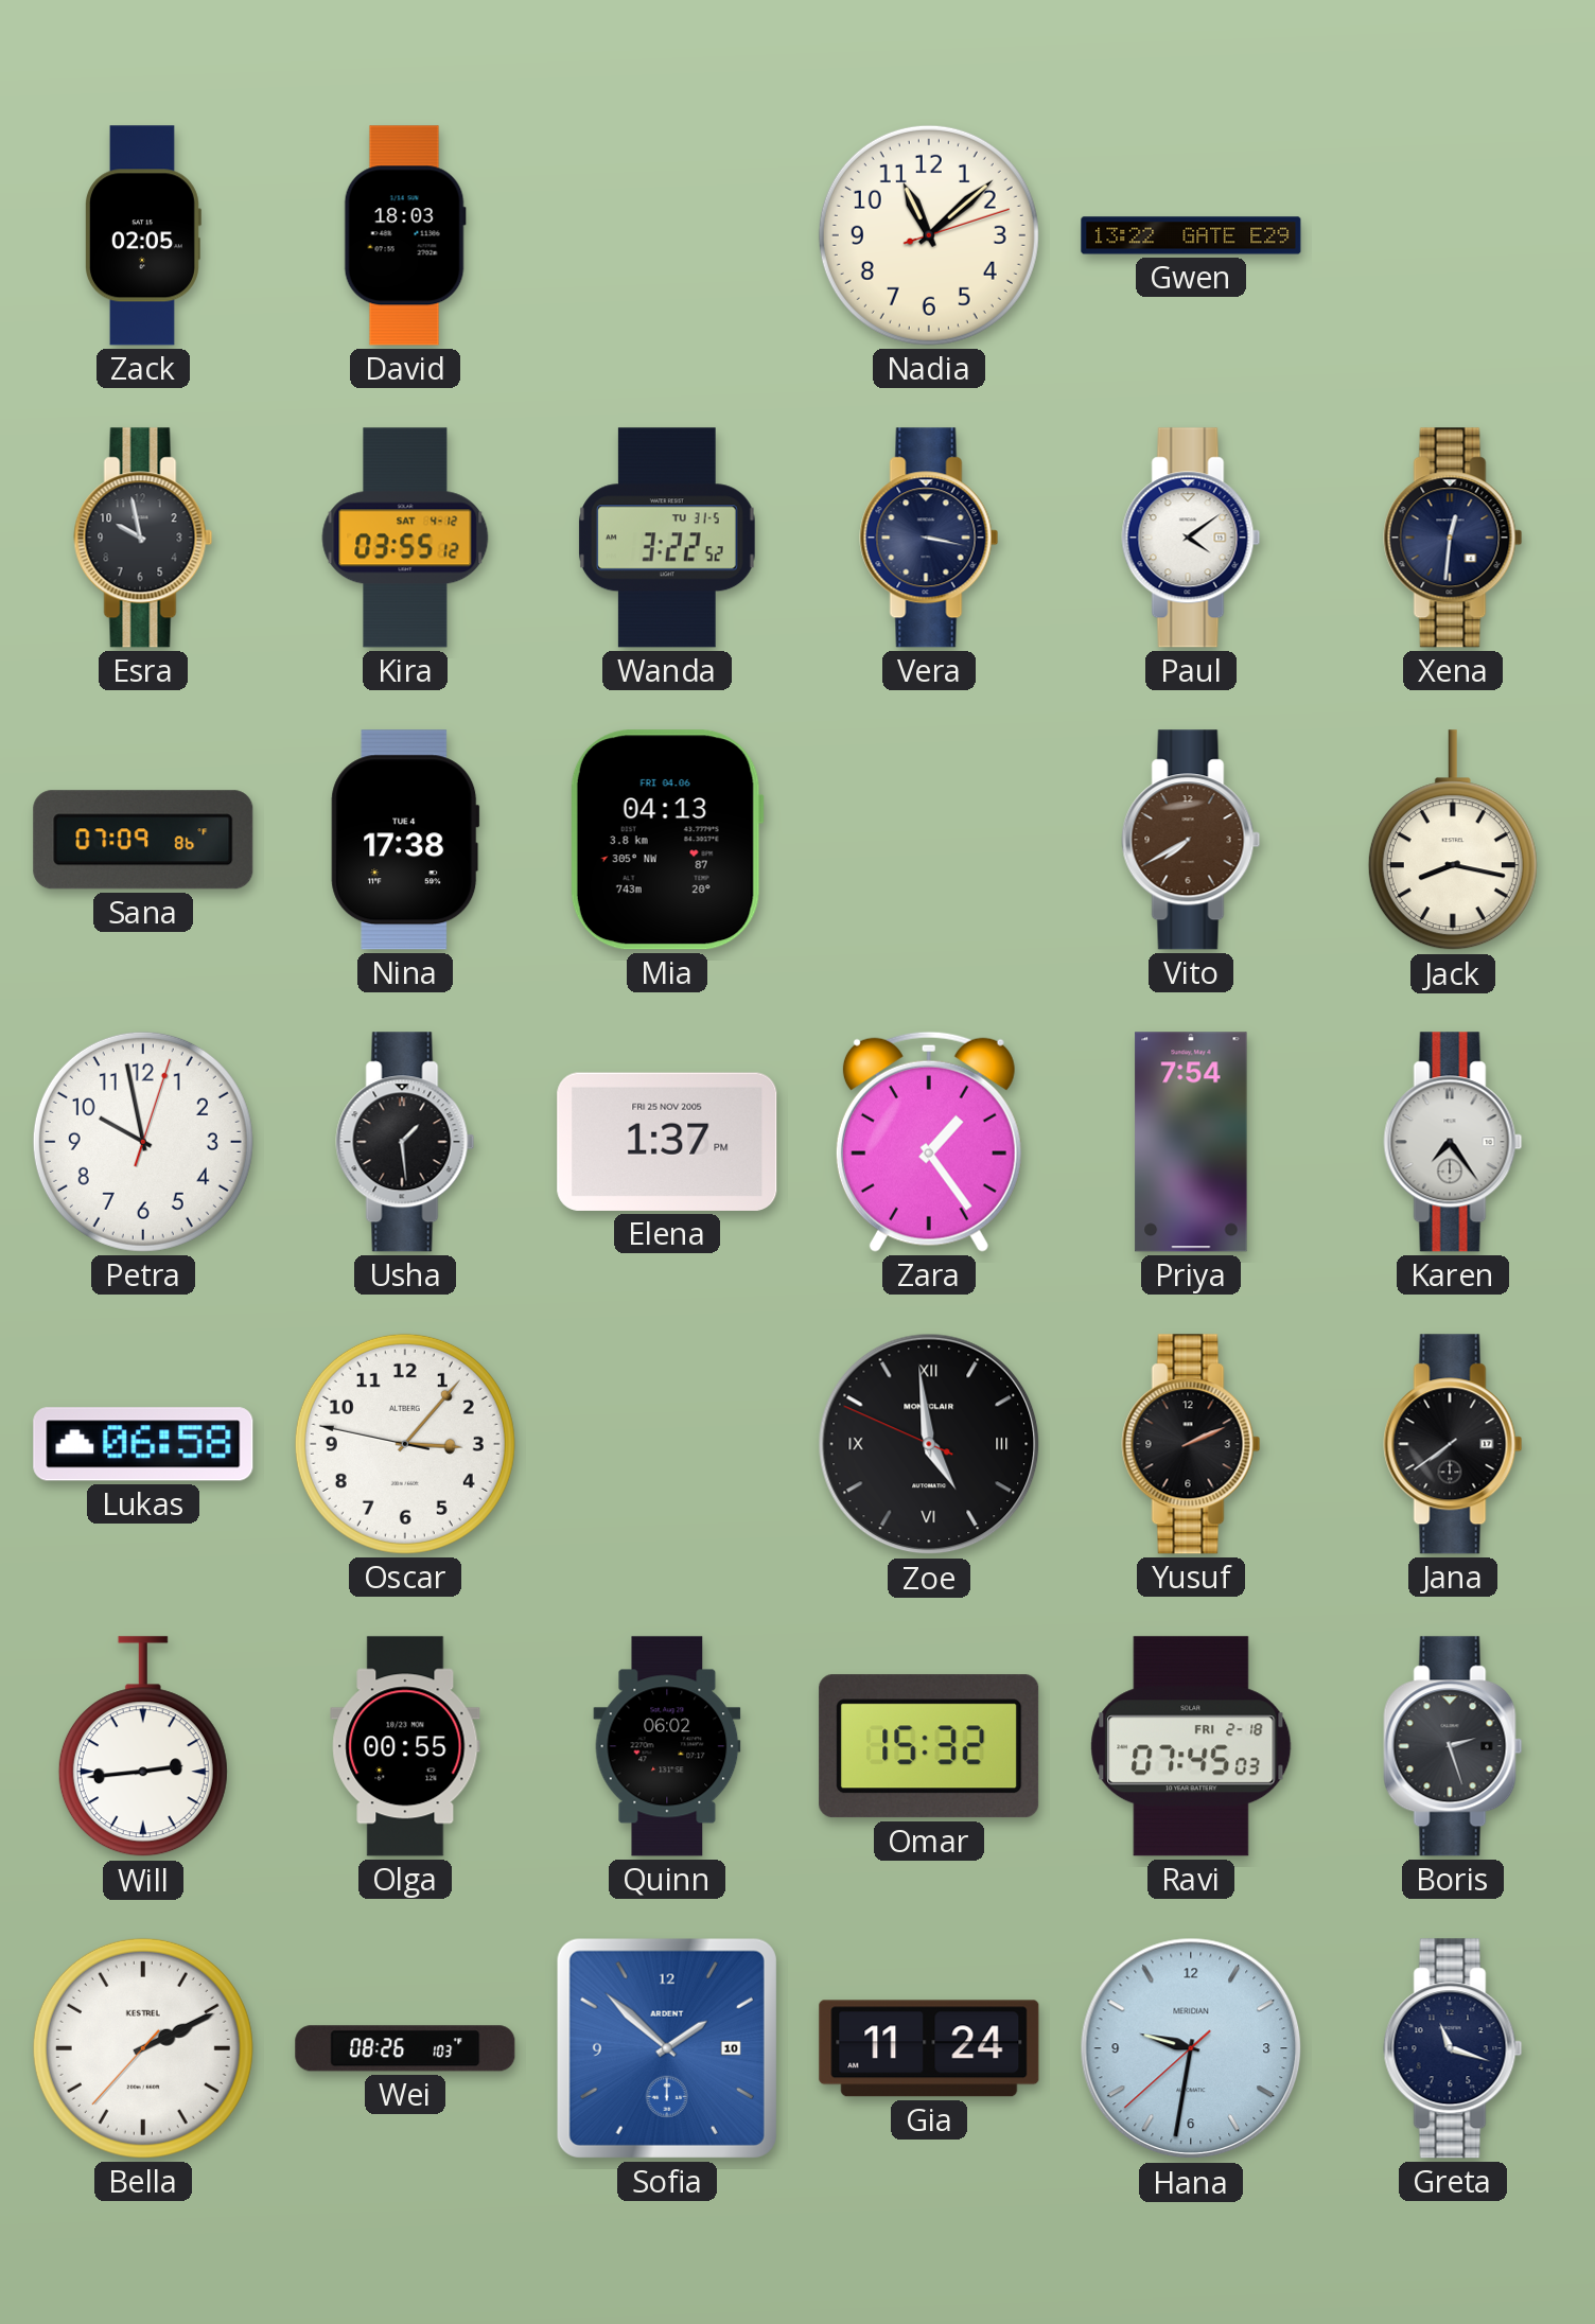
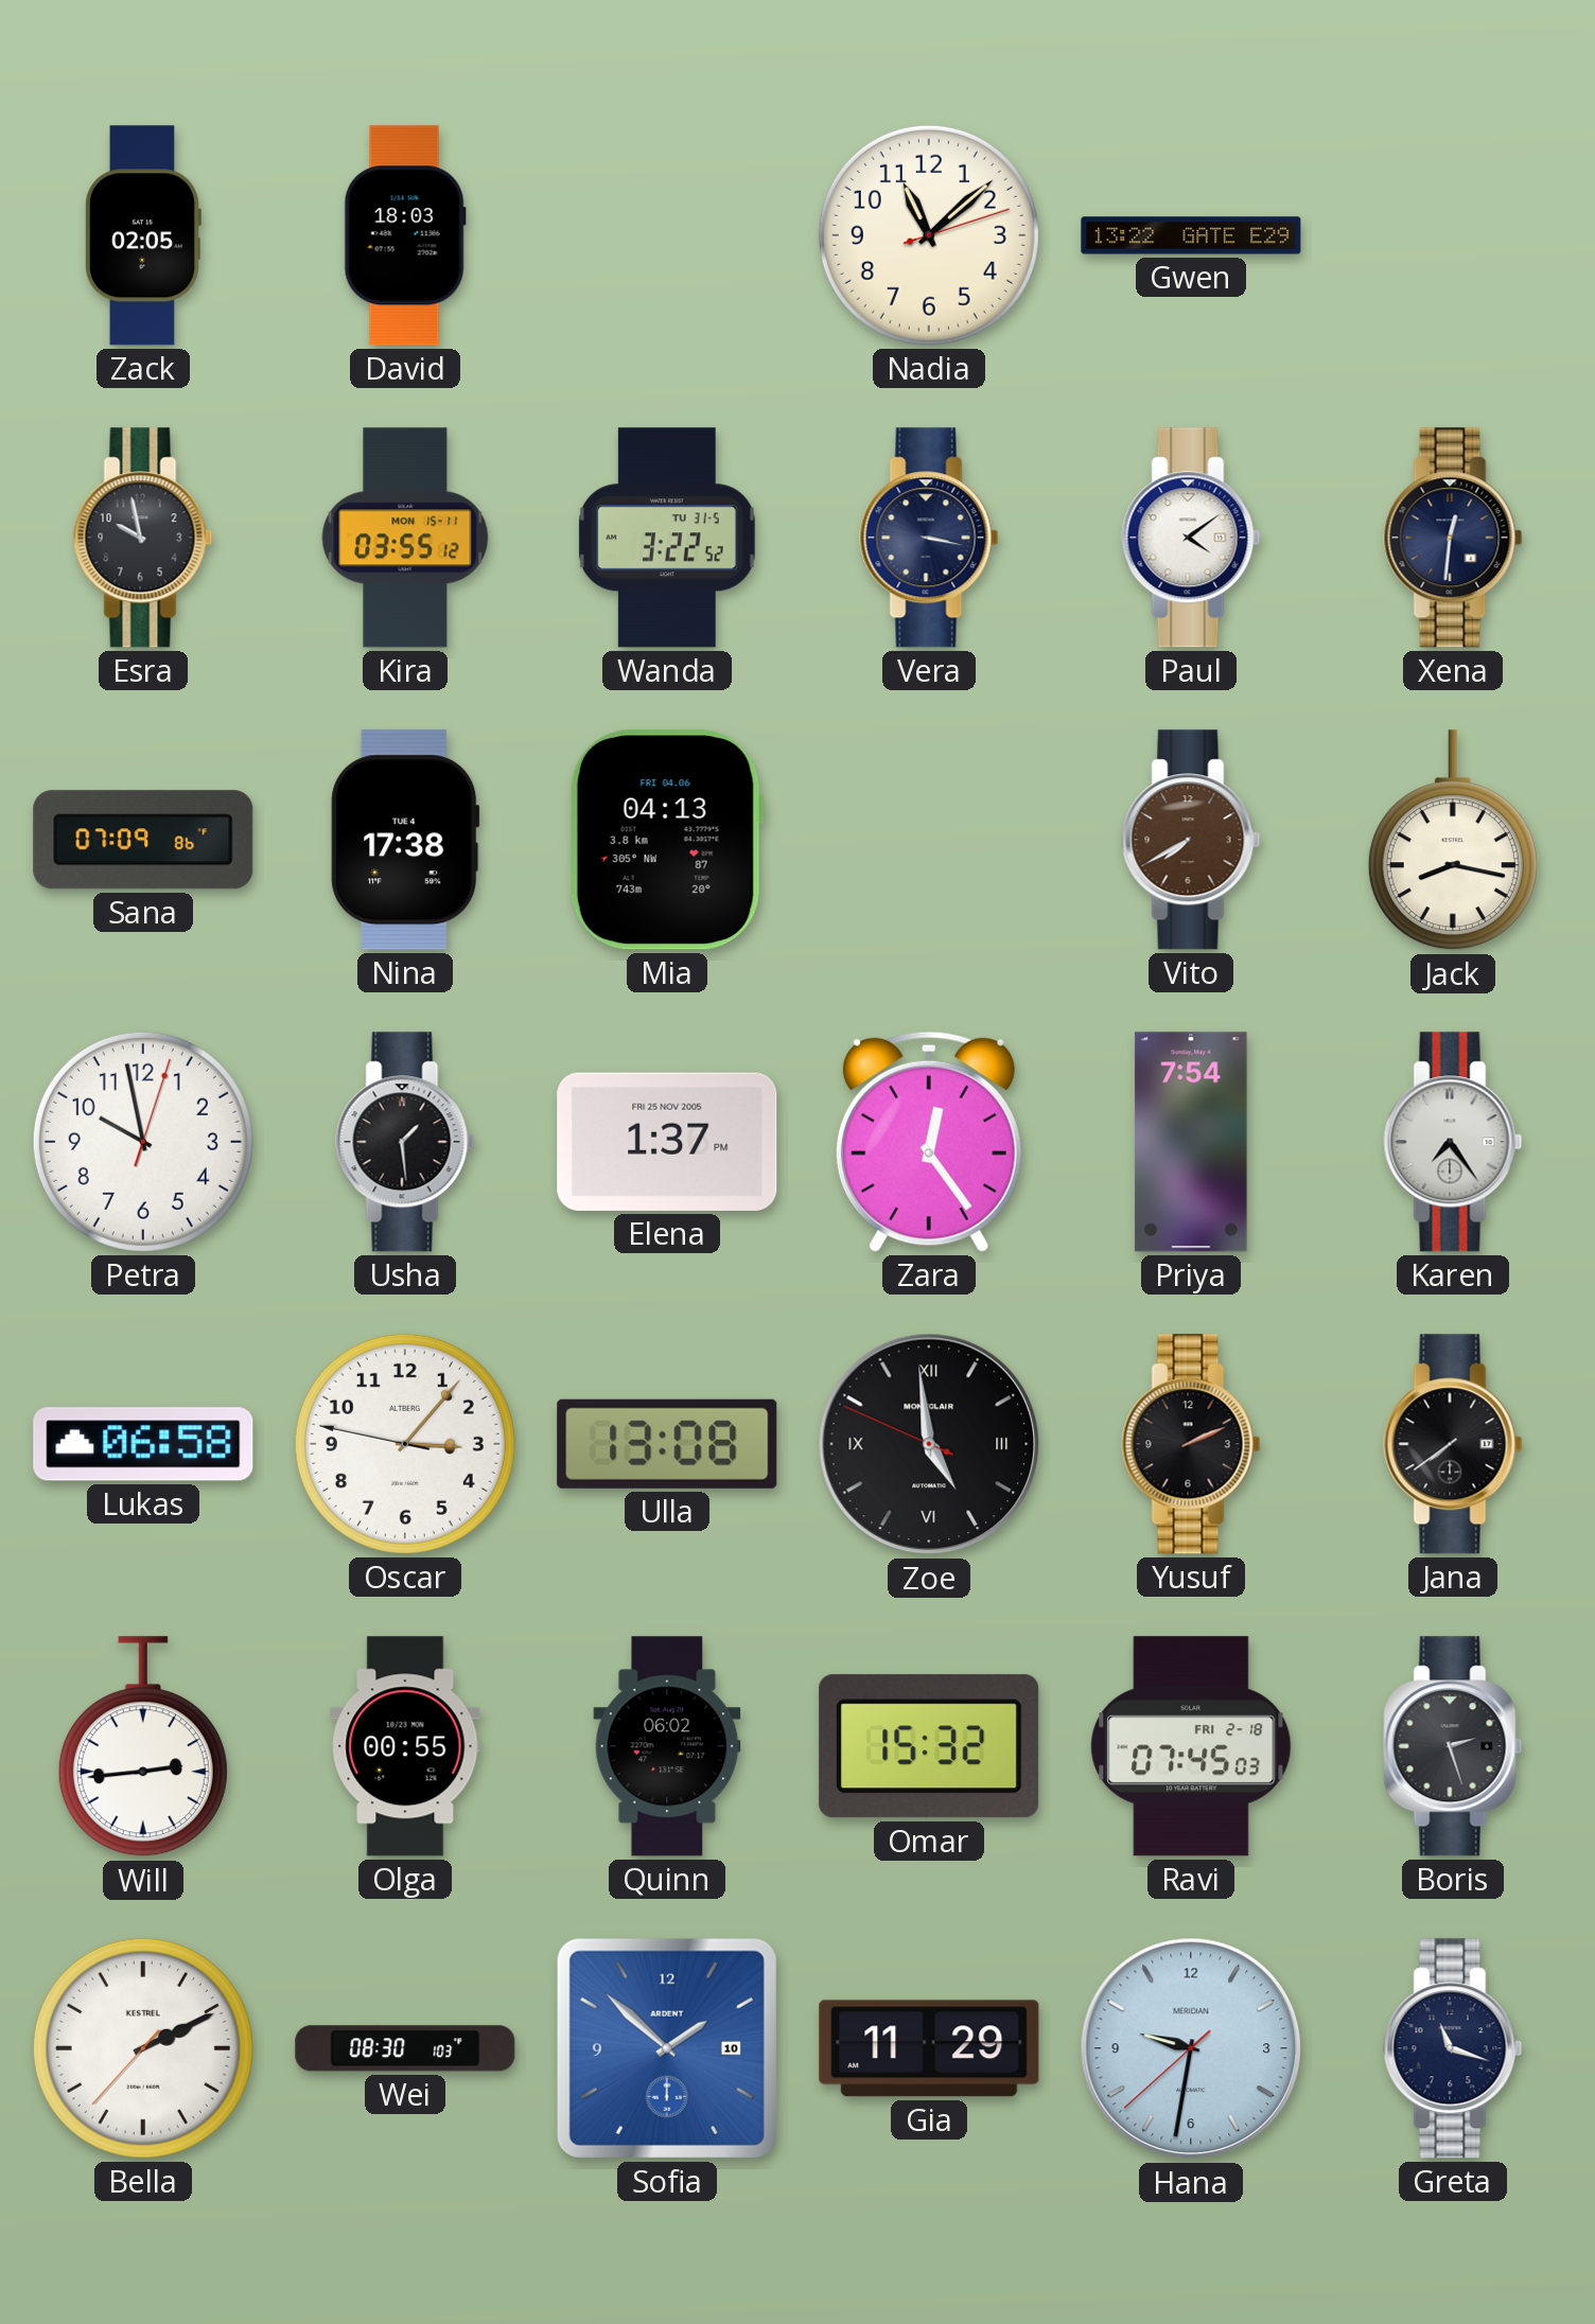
Kira date: SAT 4-12 -> MON 15-11 (405, 538)
Zara: 1:24 -> 12:24 (929, 1142)
Ulla: none -> 13:08 (667, 1444)
Wei: 08:26 -> 08:30 (405, 2048)
Gia: 11:24 -> 11:29 (929, 2048)
